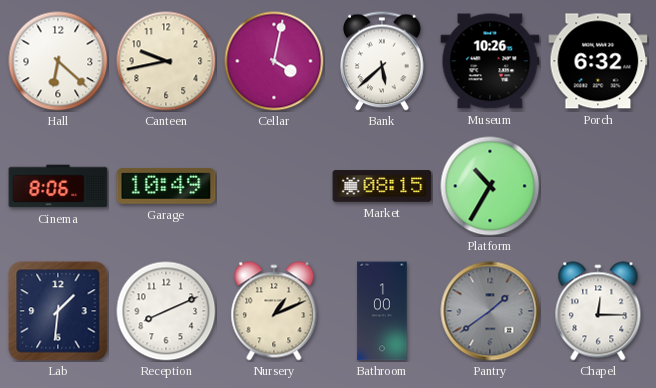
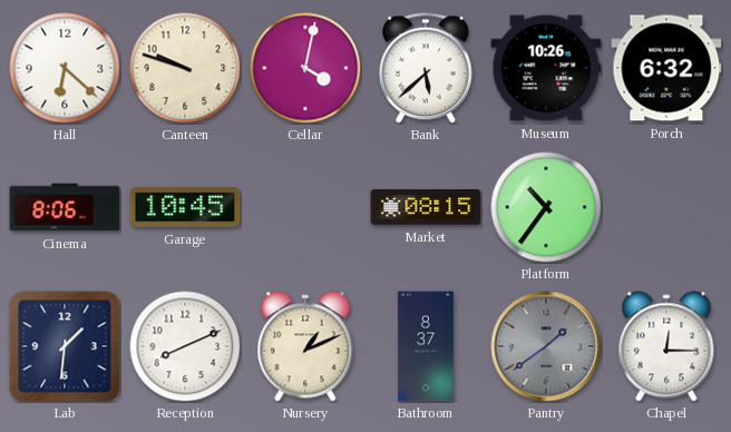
Canteen: 9:43 -> 9:48 (185, 68)
Garage: 10:49 -> 10:45 (185, 207)
Platform: 10:35 -> 10:36 (546, 207)
Bathroom: 1:00 -> 8:37 (426, 346)
